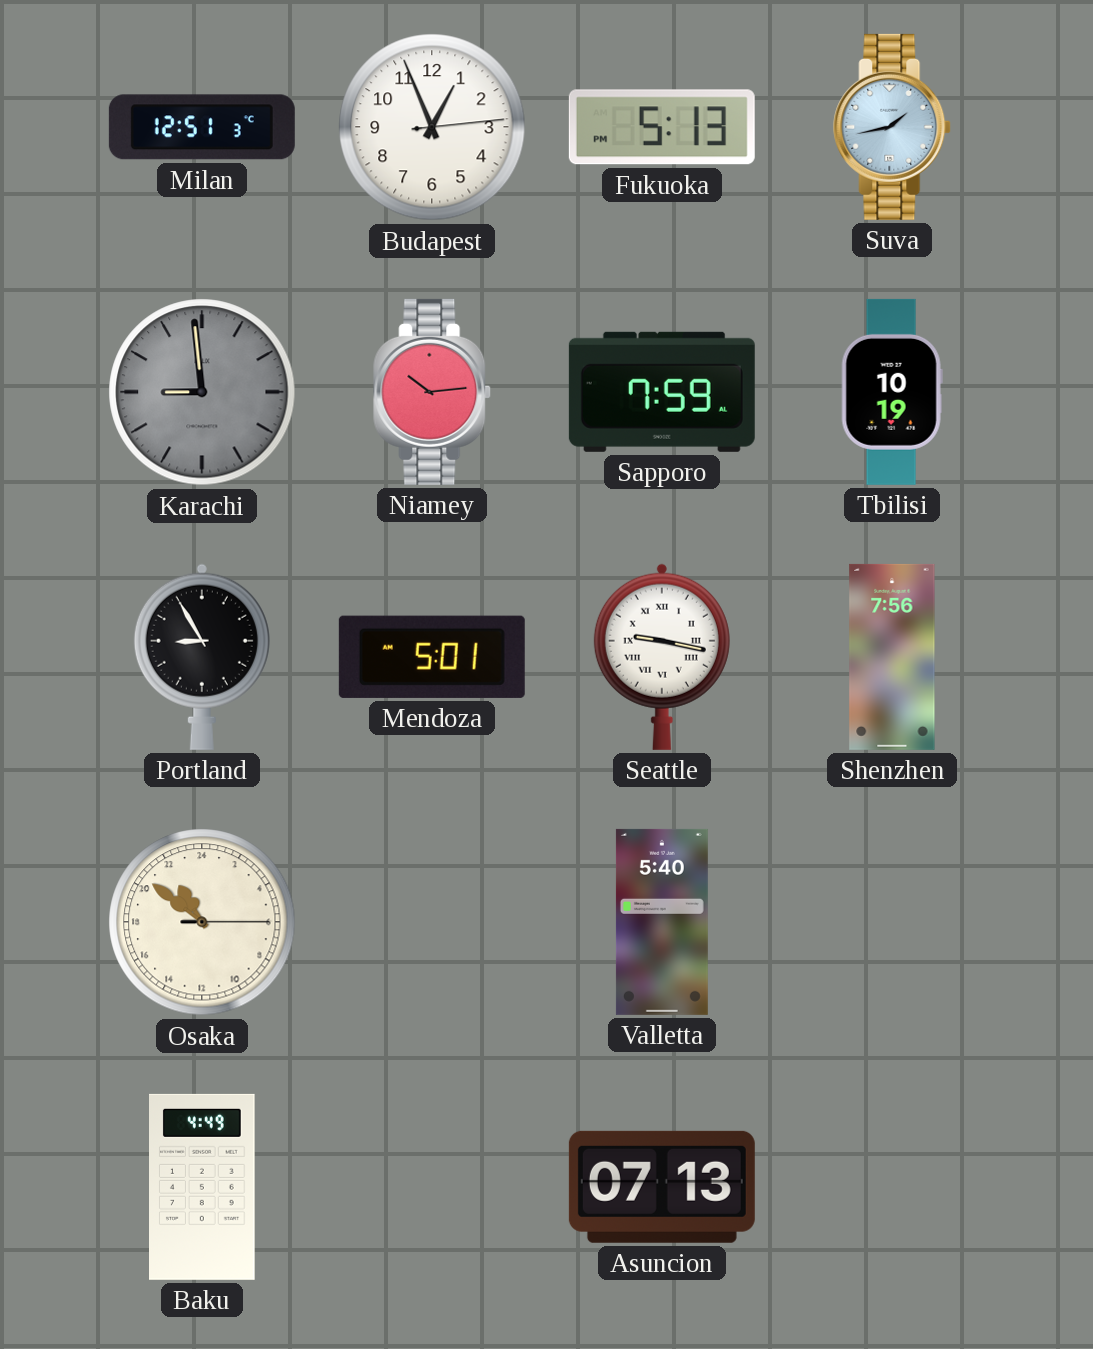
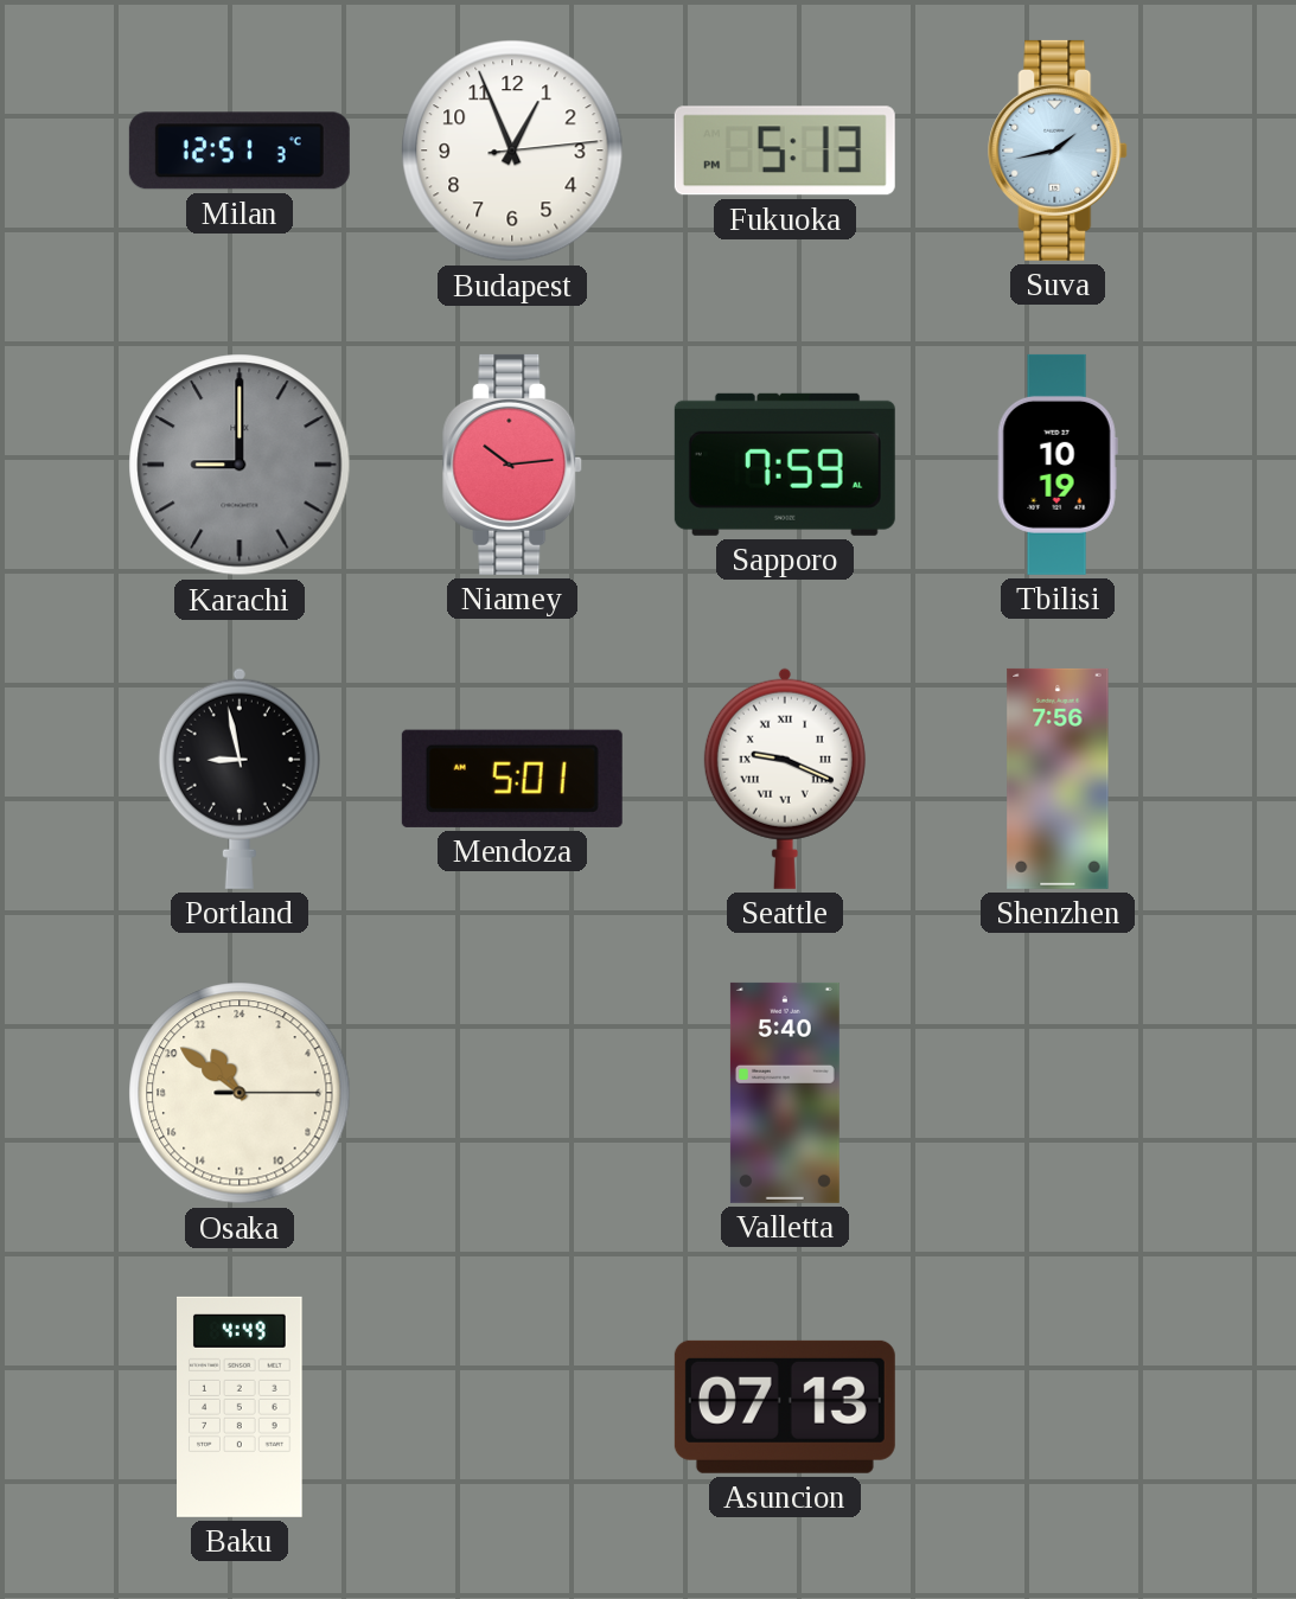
Karachi: 8:59 -> 9:00 (240, 465)
Portland: 8:55 -> 8:58 (240, 779)
Seattle: 9:17 -> 9:19 (785, 779)
